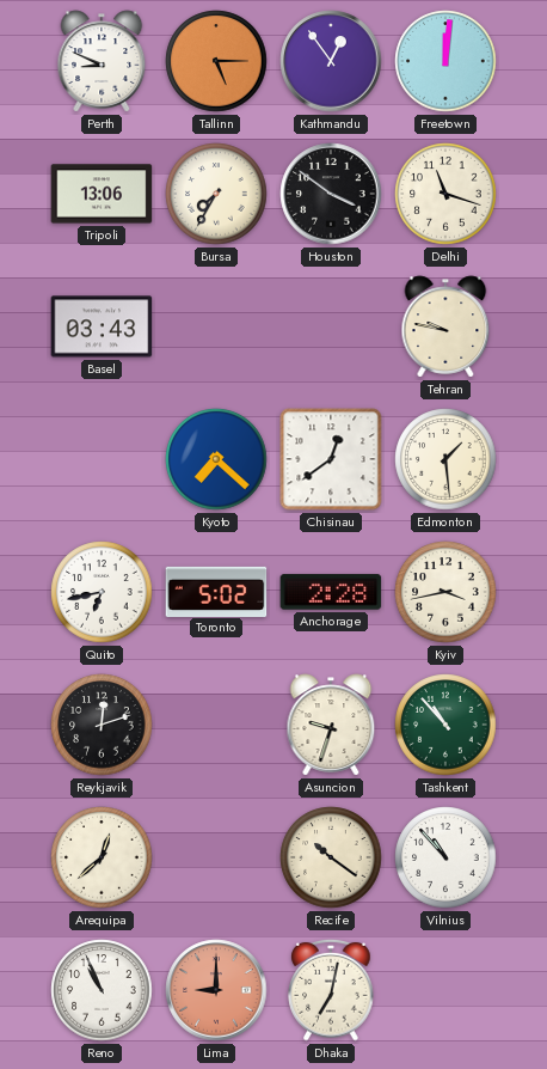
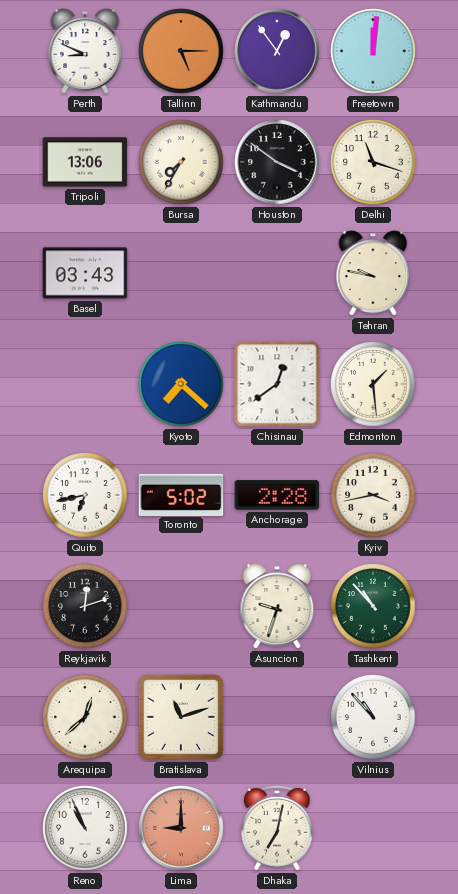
Bratislava: none -> 11:12 (181, 717)
Recife: 10:21 -> none (331, 857)
